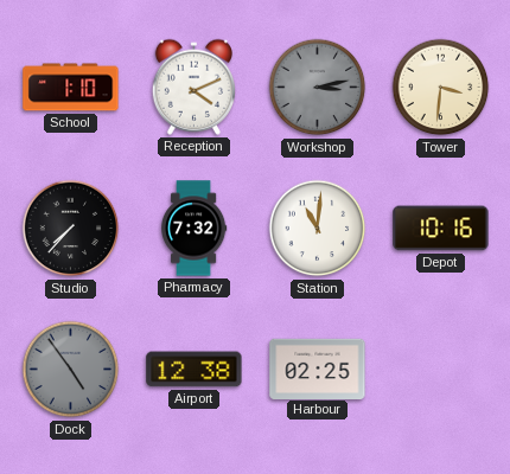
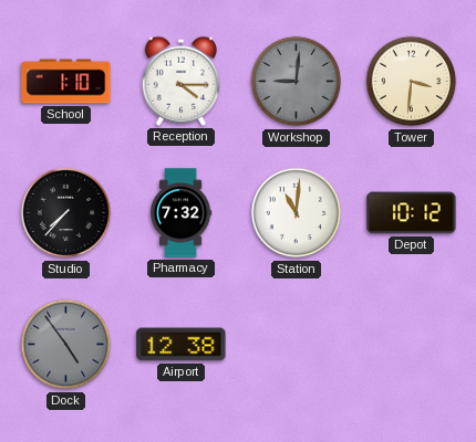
Reception: 4:11 -> 4:15 (180, 81)
Workshop: 3:13 -> 9:01 (297, 82)
Depot: 10:16 -> 10:12 (412, 213)
Harbour: 02:25 -> none (318, 369)
